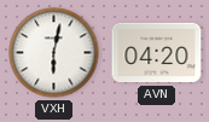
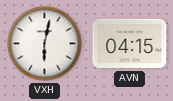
AVN: 04:20 -> 04:15 (130, 44)
